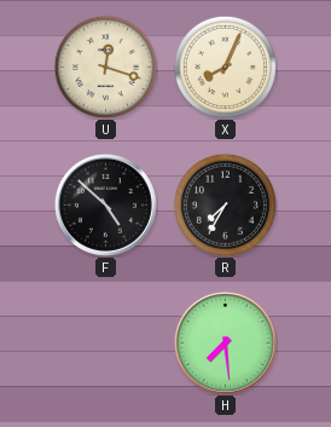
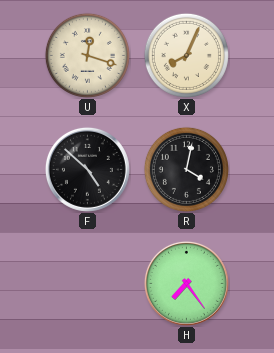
R: 7:35 -> 4:02 (186, 169)
H: 7:29 -> 7:24 (186, 283)
